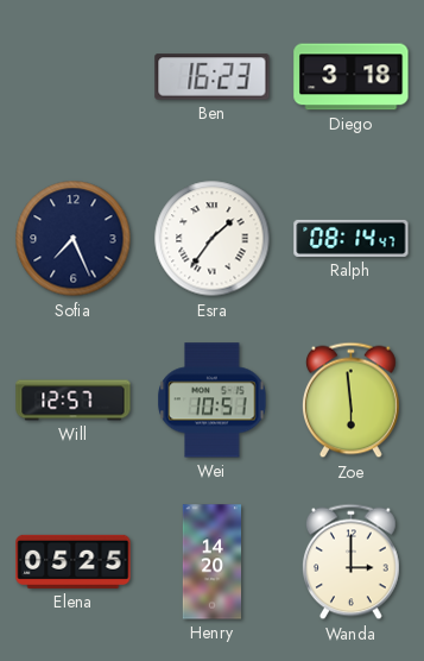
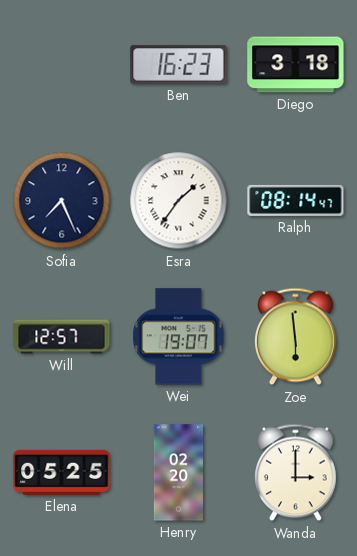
Wei: 10:51 -> 19:07 (179, 337)
Henry: 14:20 -> 02:20 (178, 473)
